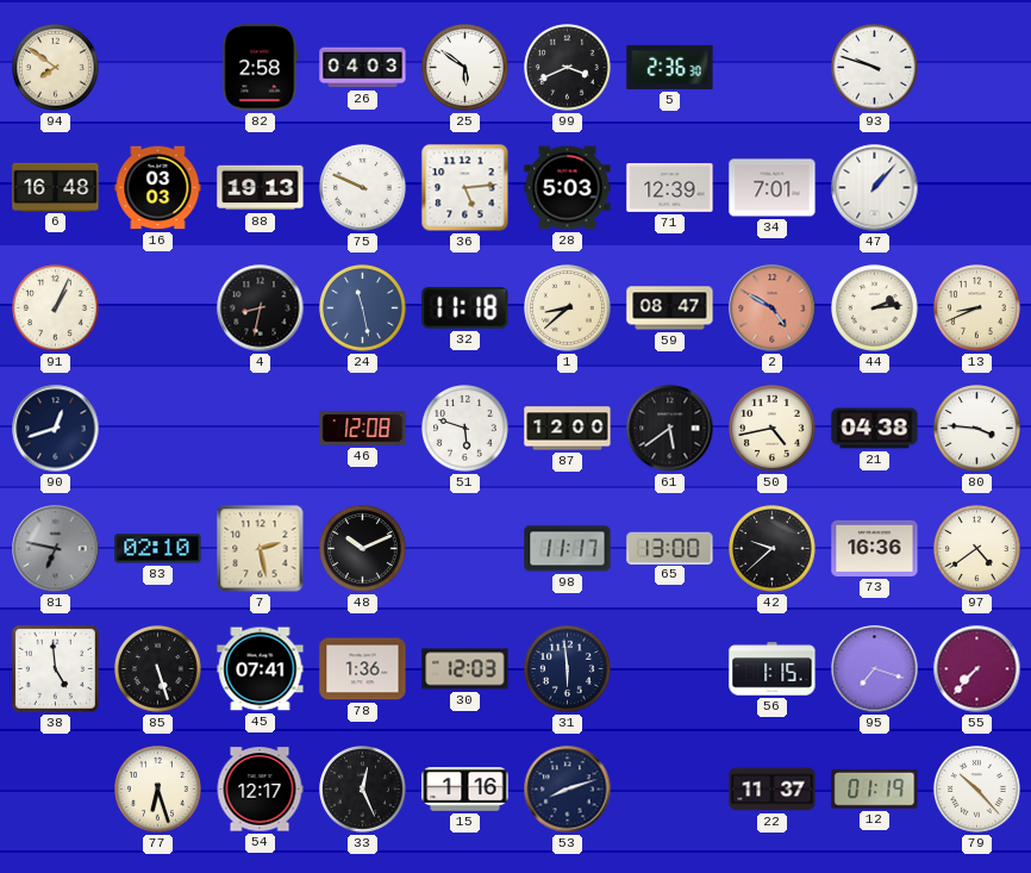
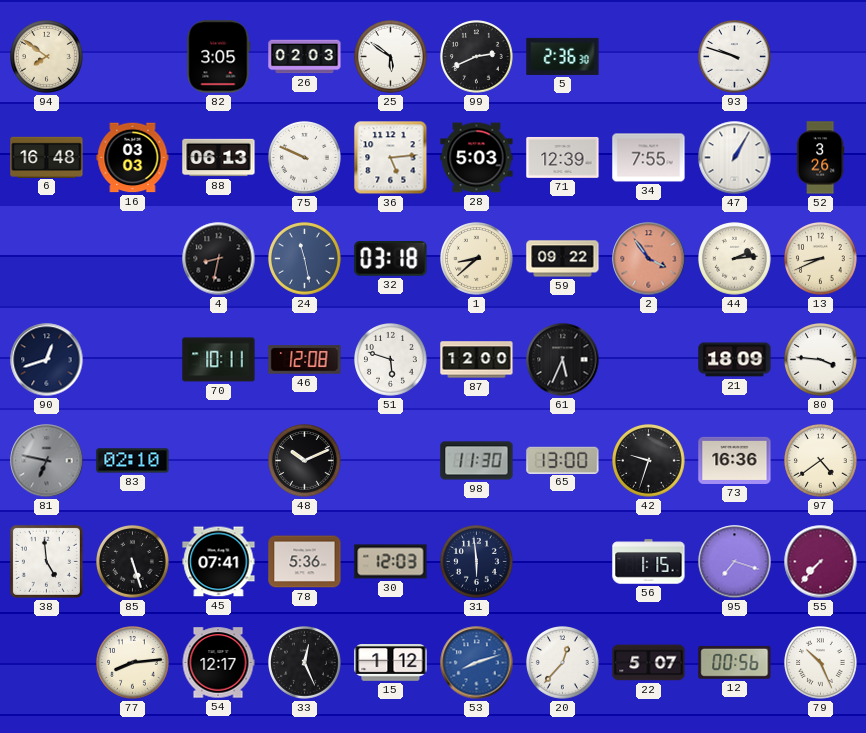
82: 2:58 -> 3:05 (219, 57)
26: 04:03 -> 02:03 (305, 57)
99: 3:41 -> 2:41 (477, 57)
88: 19:13 -> 06:13 (219, 158)
34: 7:01 -> 7:55 (649, 158)
47: 1:07 -> 1:05 (735, 158)
52: none -> 3:26 (820, 158)
91: 1:04 -> none (56, 308)
32: 11:18 -> 03:18 (391, 259)
59: 08:47 -> 09:22 (563, 259)
2: 4:50 -> 3:54 (649, 259)
70: none -> 10:11 (219, 360)
61: 5:39 -> 5:34 (563, 360)
50: 4:43 -> none (773, 429)
21: 04:38 -> 18:09 (735, 360)
7: 2:28 -> none (261, 549)
98: 11:17 -> 11:30 (477, 461)
42: 9:38 -> 9:33 (649, 461)
78: 1:36 -> 5:36 (305, 562)
77: 6:27 -> 8:14 (133, 663)
15: 1:16 -> 1:12 (391, 663)
53 dial: navy -> blue (477, 663)
20: none -> 12:37 (563, 663)
22: 11:37 -> 5:07 (649, 663)
12: 01:19 -> 00:56 (735, 662)
79: 10:23 -> 10:26 (821, 663)
